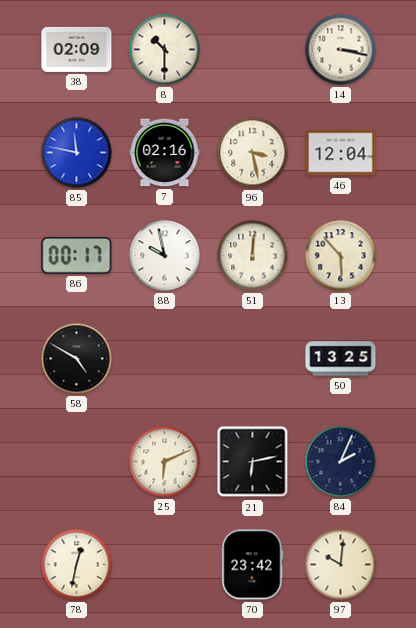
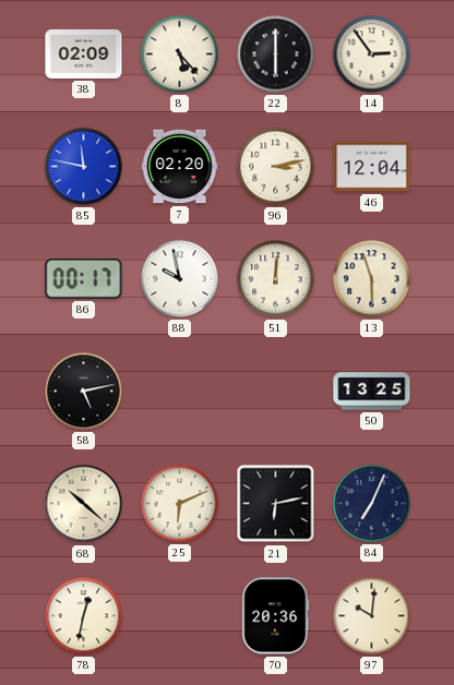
8: 10:30 -> 5:23 (180, 55)
22: none -> 6:00 (276, 55)
14: 3:17 -> 2:54 (372, 55)
7: 02:16 -> 02:20 (180, 167)
96: 3:28 -> 3:13 (276, 167)
13: 5:53 -> 5:57 (372, 279)
58: 4:50 -> 5:13 (84, 392)
68: none -> 10:22 (84, 504)
84: 2:04 -> 7:04 (372, 504)
70: 23:42 -> 20:36 (276, 616)
